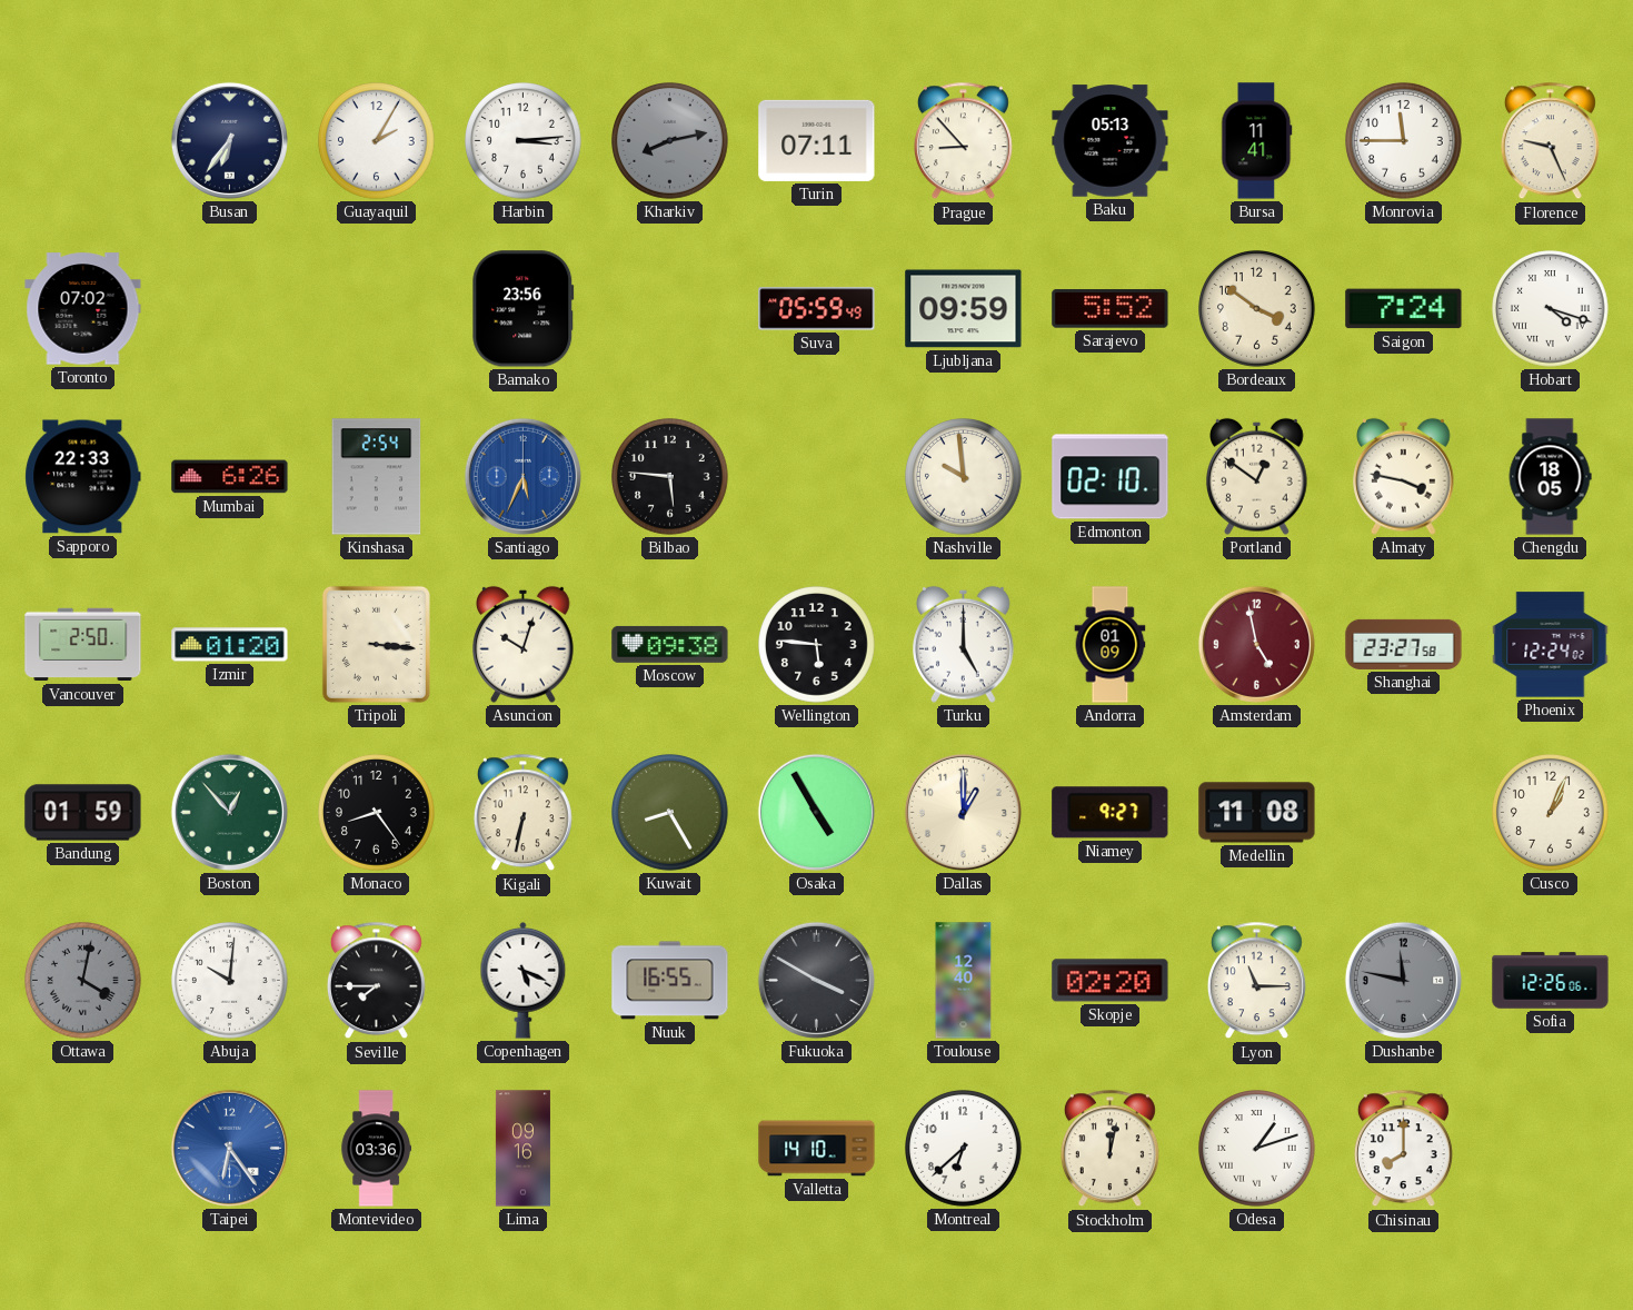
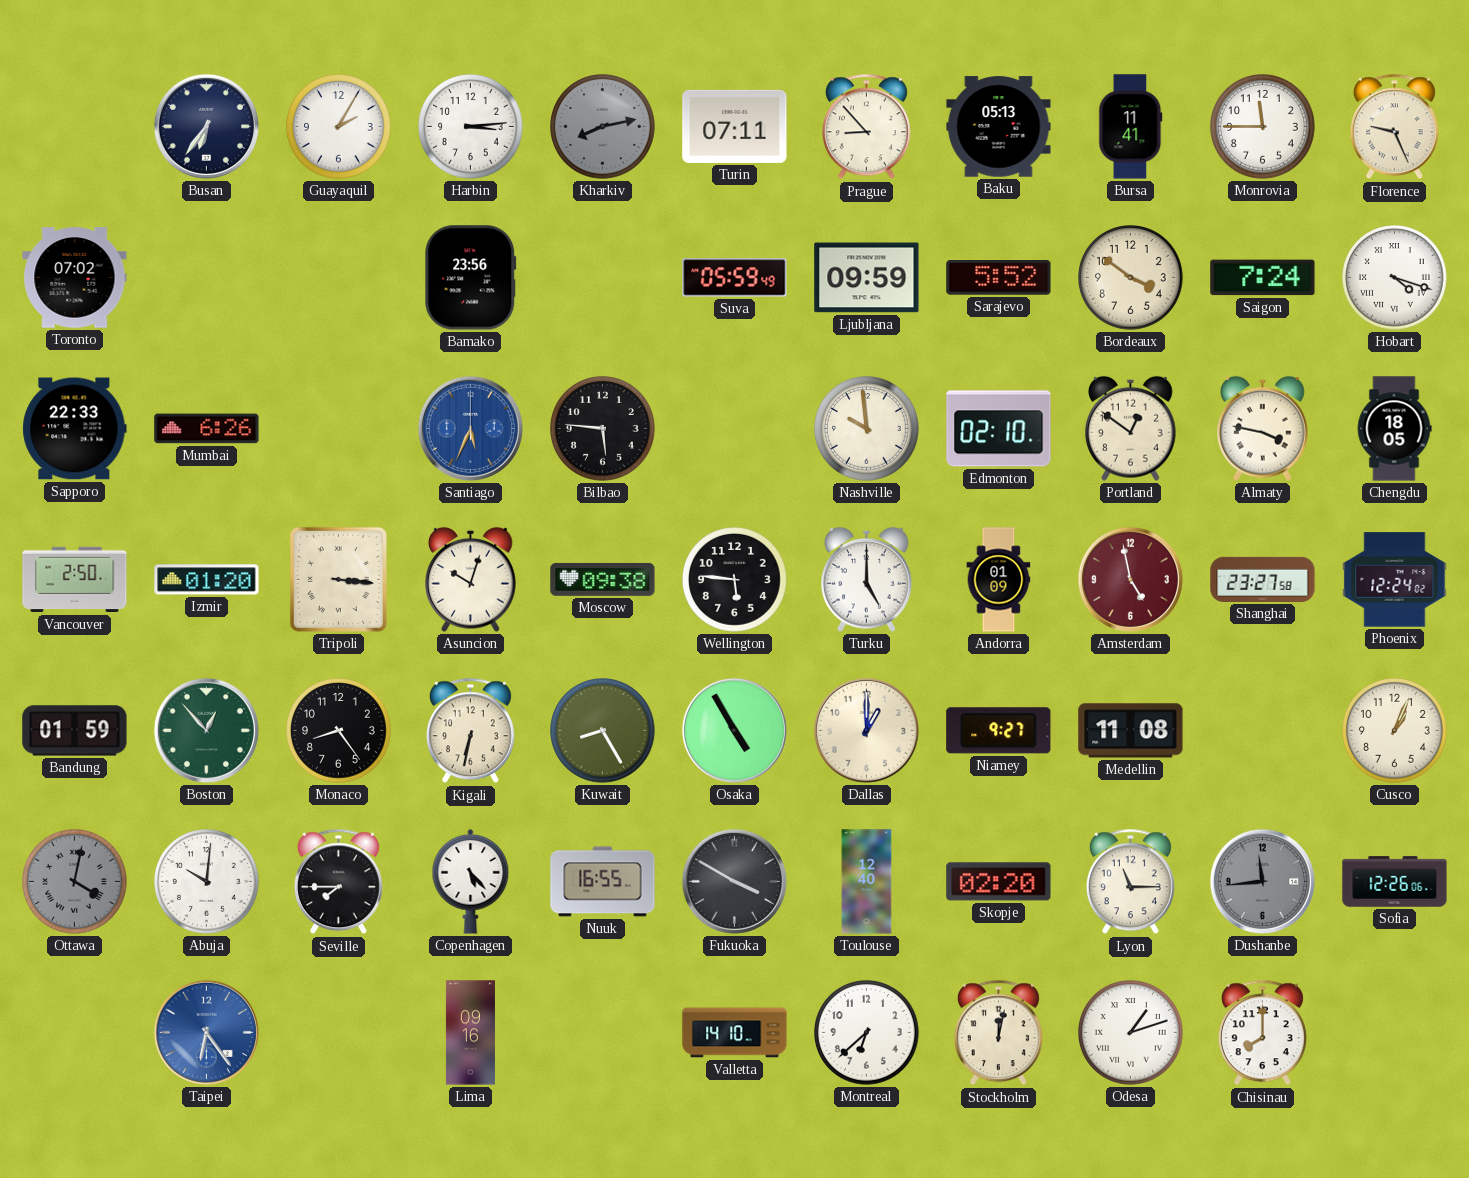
Kinshasa: 2:54 -> none (377, 477)
Copenhagen: 5:19 -> 5:23 (471, 882)
Dushanbe: 11:47 -> 11:44 (1262, 881)
Montevideo: 03:36 -> none (376, 1149)
